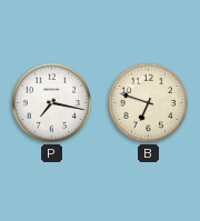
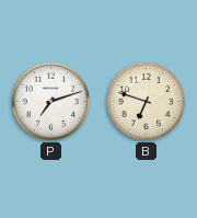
P: 7:17 -> 7:12 (50, 101)
